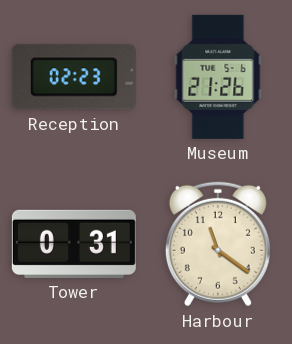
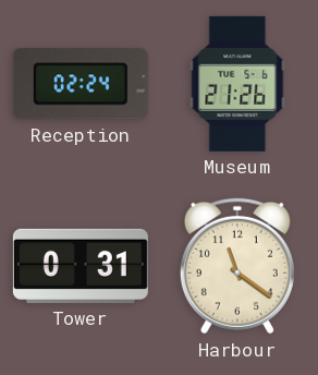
Reception: 02:23 -> 02:24 (81, 84)
